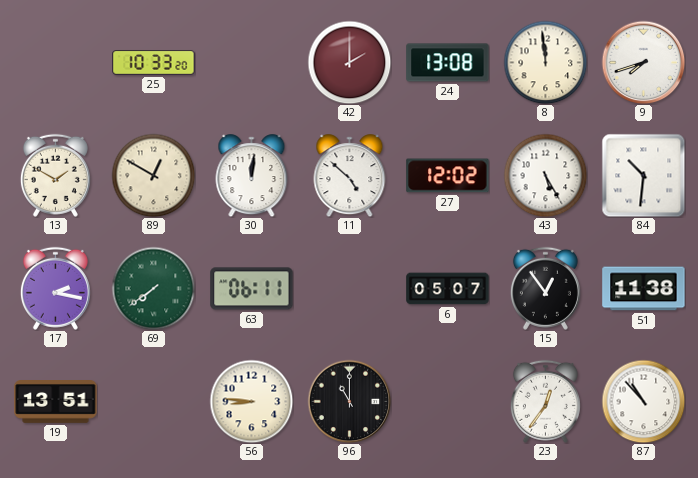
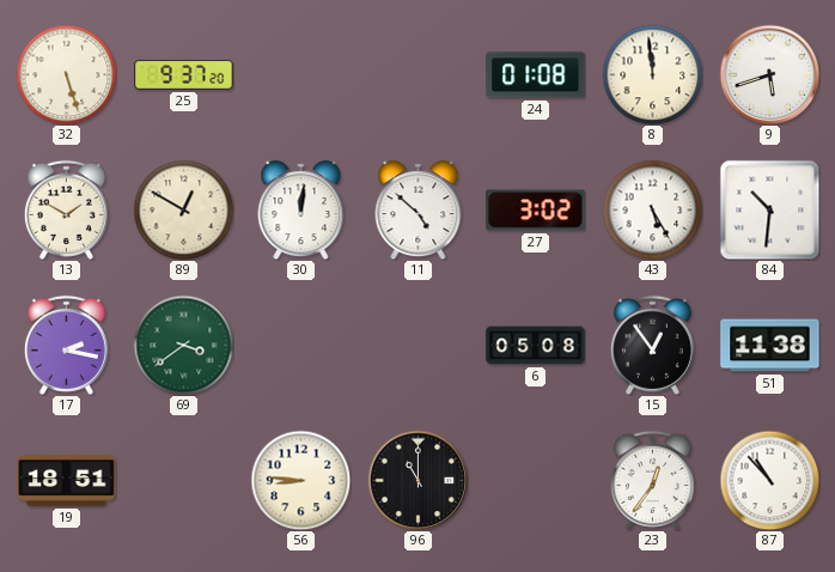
32: none -> 5:27 (66, 74)
25: 10:33 -> 9:37 (184, 75)
42: 2:00 -> none (349, 62)
24: 13:08 -> 01:08 (536, 75)
9: 7:42 -> 5:42 (769, 74)
27: 12:02 -> 3:02 (536, 211)
69: 7:39 -> 3:39 (183, 345)
63: 06:11 -> none (252, 289)
6: 05:07 -> 05:08 (536, 346)
19: 13:51 -> 18:51 (67, 481)
